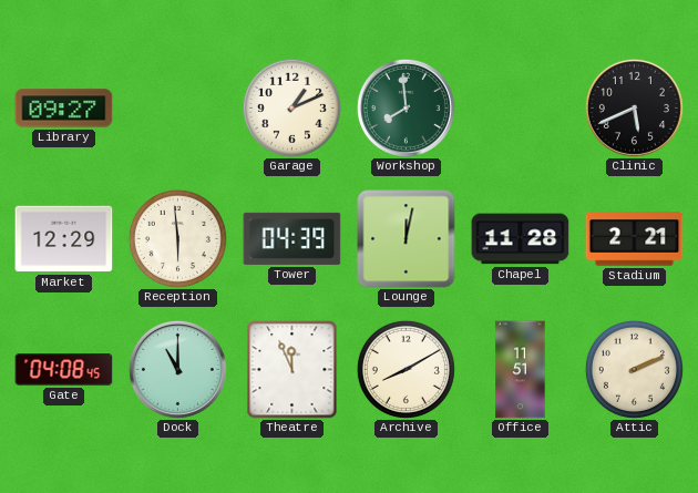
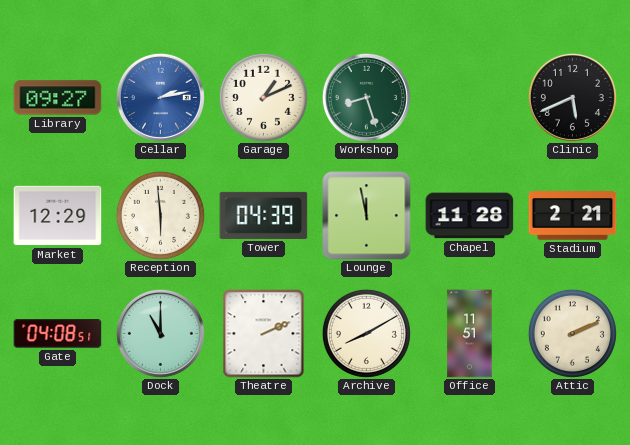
Cellar: none -> 2:13 (160, 97)
Workshop: 7:59 -> 8:27 (366, 97)
Lounge: 12:02 -> 11:58 (367, 216)
Gate: 04:08:45 -> 04:08:51 (58, 334)
Theatre: 11:56 -> 2:11 (264, 334)
